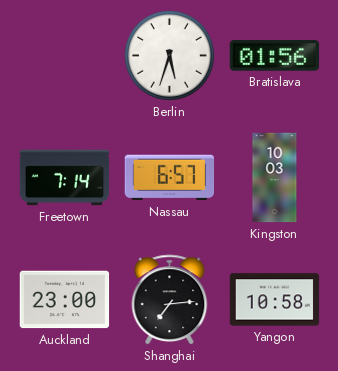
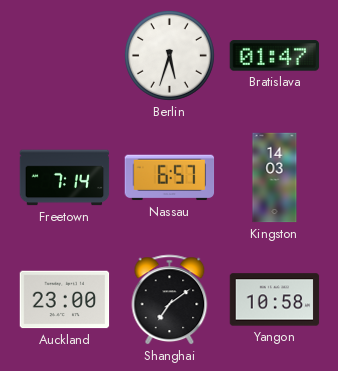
Bratislava: 01:56 -> 01:47 (275, 56)
Kingston: 10:03 -> 14:03 (275, 178)
Shanghai: 7:14 -> 7:09 (170, 300)
